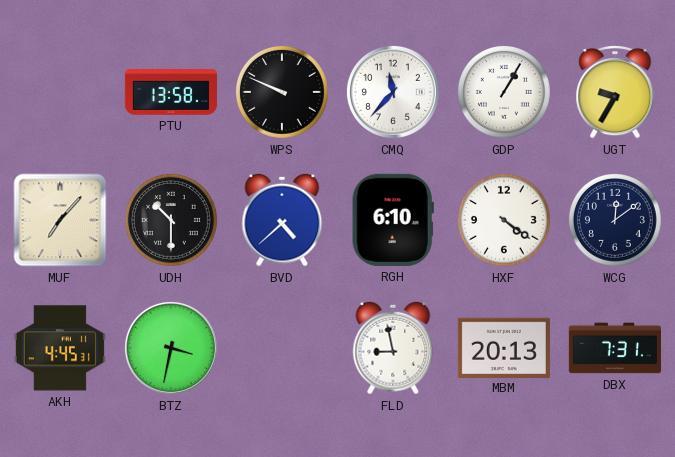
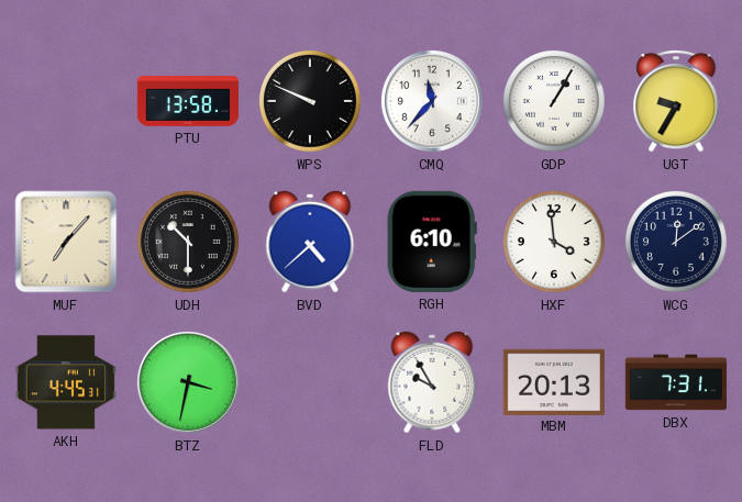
HXF: 4:21 -> 3:59 (554, 242)
FLD: 8:58 -> 9:55 (432, 382)
